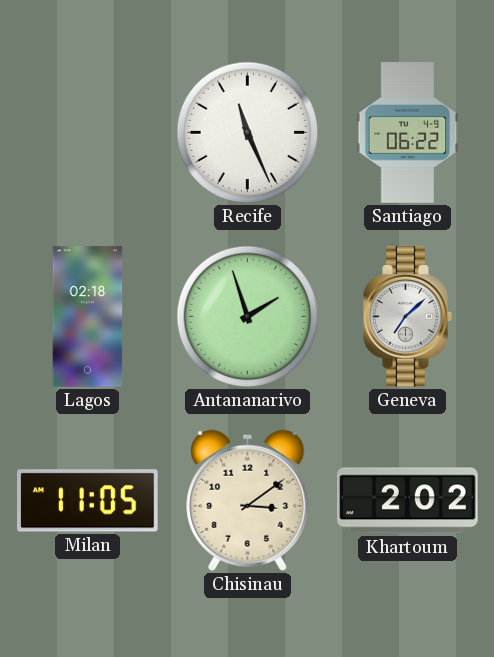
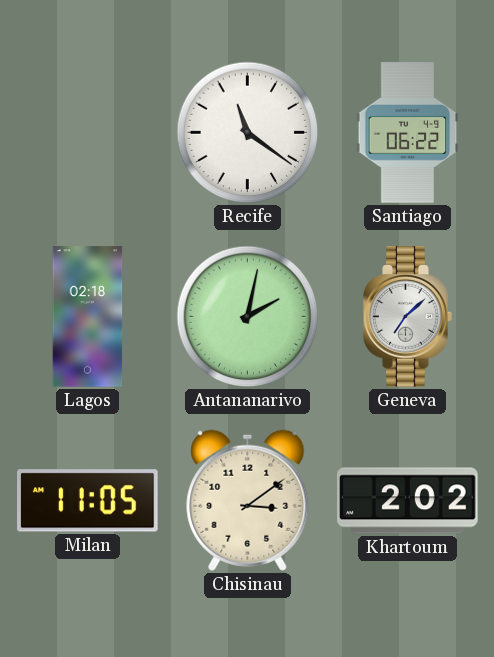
Recife: 11:26 -> 11:21 (248, 133)
Antananarivo: 1:57 -> 2:02 (248, 317)
